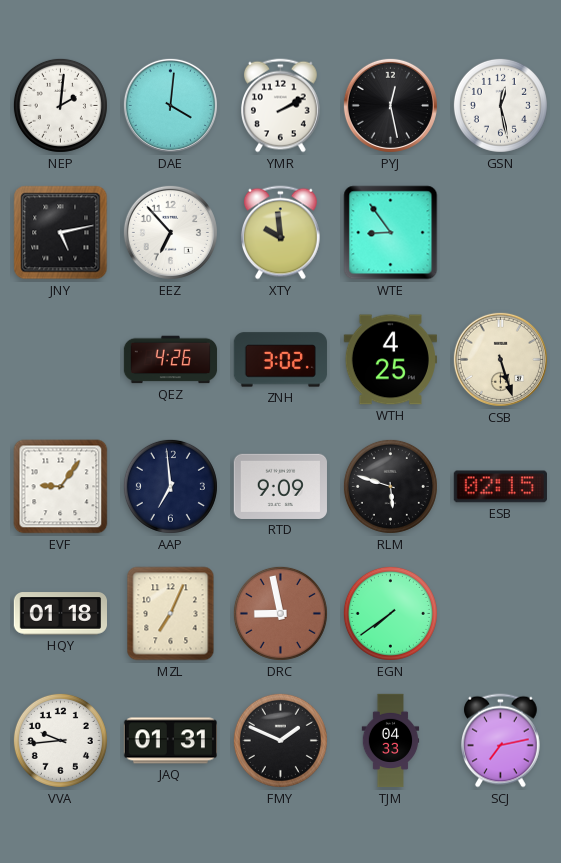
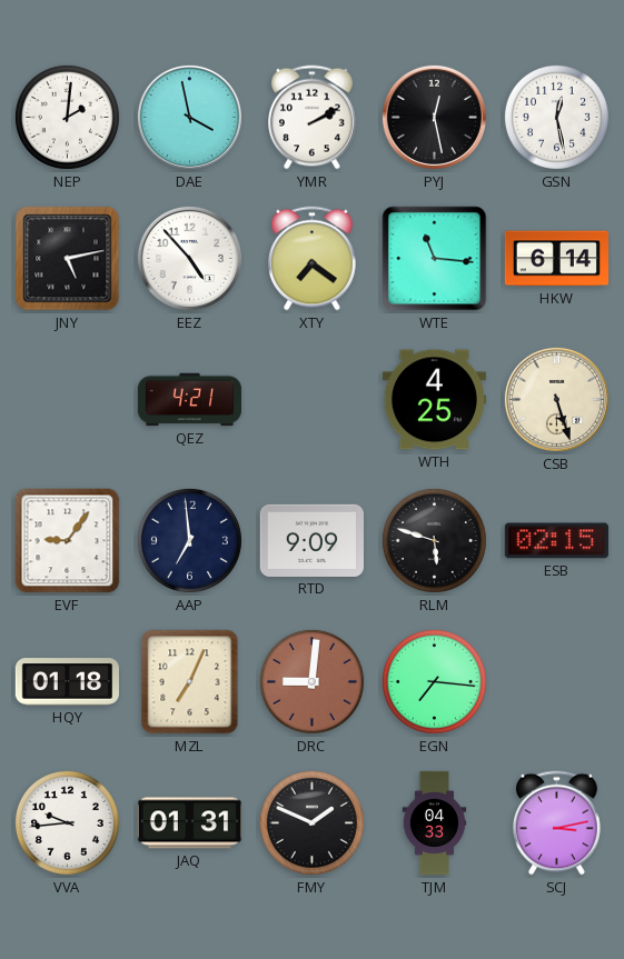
DAE: 4:01 -> 3:58 (189, 117)
EEZ: 6:53 -> 4:53 (189, 258)
XTY: 9:59 -> 7:21 (313, 259)
WTE: 8:54 -> 11:16 (435, 259)
HKW: none -> 6:14 (556, 259)
QEZ: 4:26 -> 4:21 (190, 400)
ZNH: 3:02 -> none (280, 360)
DRC: 8:58 -> 9:01 (311, 681)
EGN: 7:39 -> 7:16 (434, 681)
SCJ: 7:13 -> 3:13 (557, 823)
